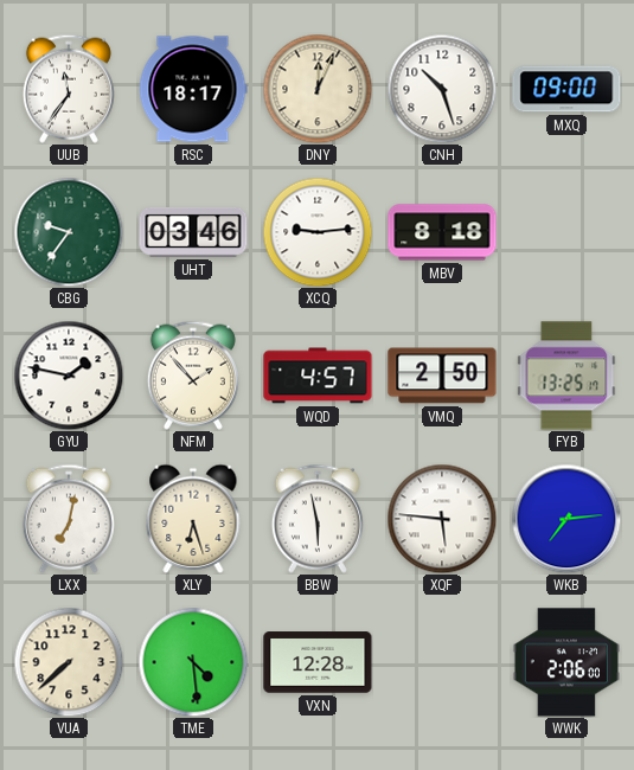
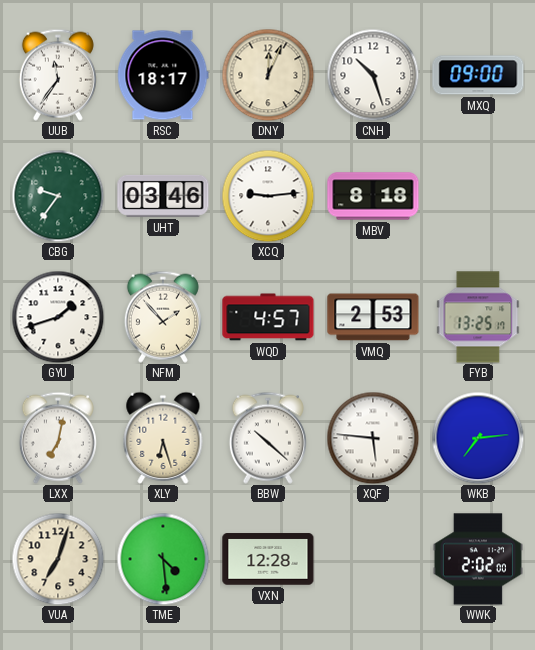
GYU: 1:47 -> 1:42 (58, 317)
VMQ: 2:50 -> 2:53 (373, 317)
BBW: 5:58 -> 10:22 (268, 438)
VUA: 7:38 -> 7:03 (58, 559)
WWK: 2:06 -> 2:02 (478, 559)
